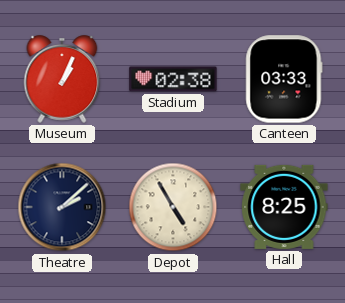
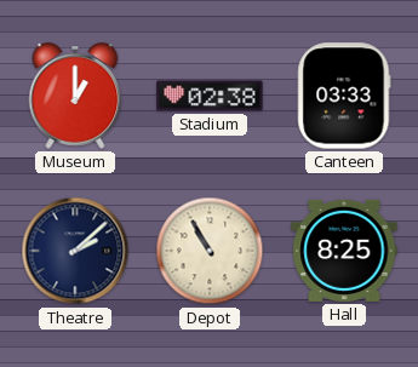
Museum: 1:04 -> 1:00 (75, 96)
Depot: 4:55 -> 10:55 (210, 251)
